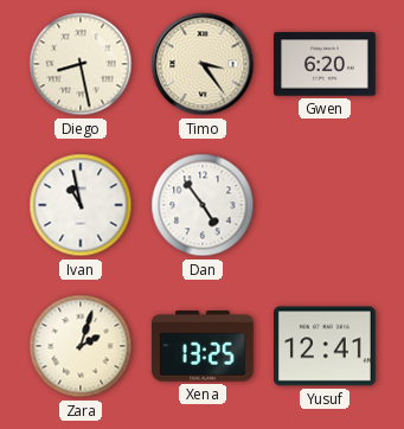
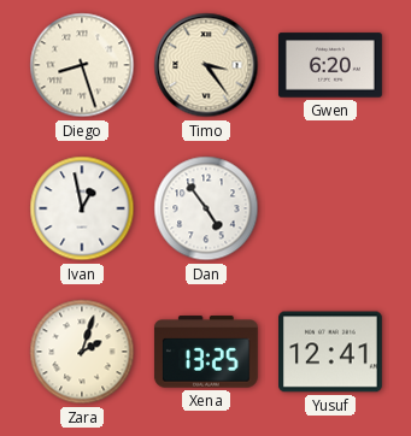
Diego: 8:28 -> 8:27 (82, 65)
Ivan: 10:58 -> 12:58 (82, 208)
